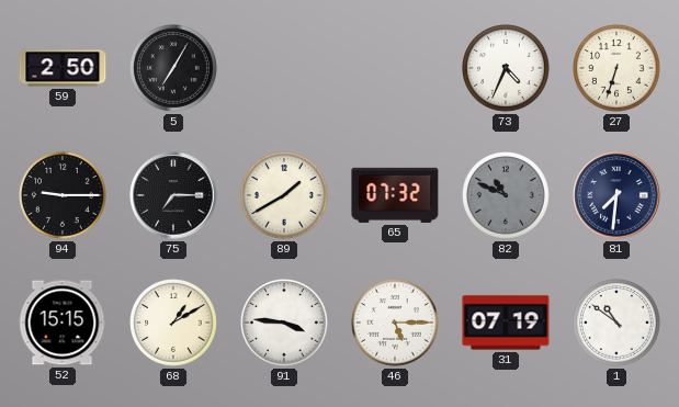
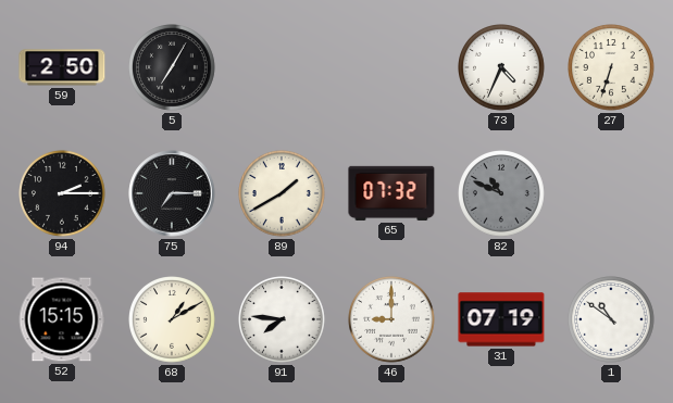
94: 9:15 -> 2:15 (63, 194)
81: 7:31 -> none (616, 195)
91: 3:46 -> 7:46 (283, 320)
46: 5:15 -> 9:00 (392, 320)
